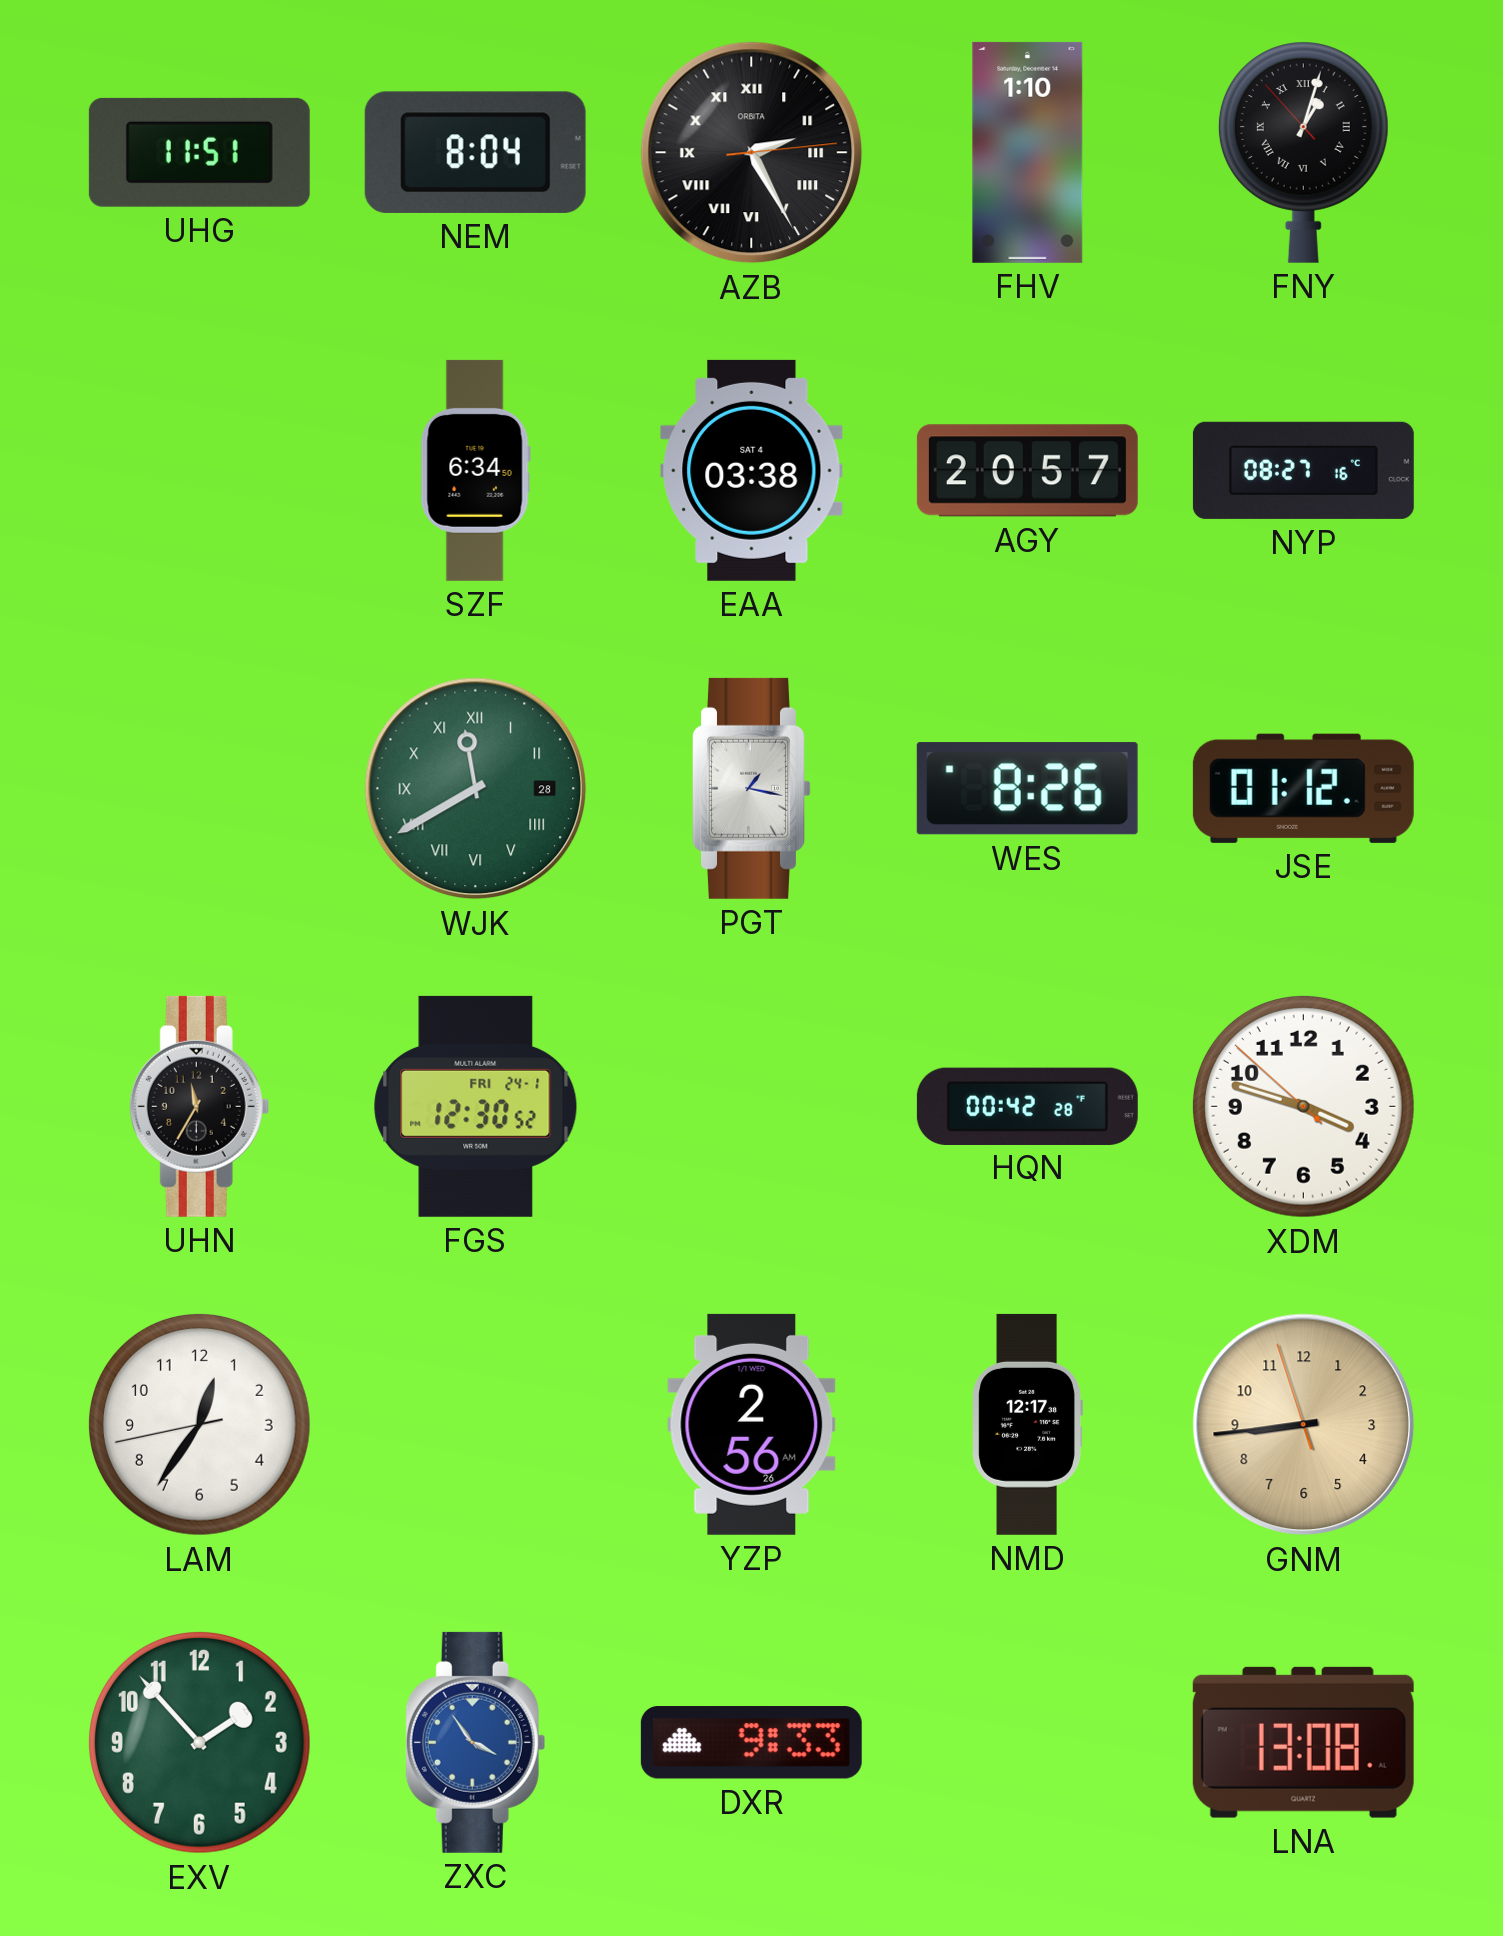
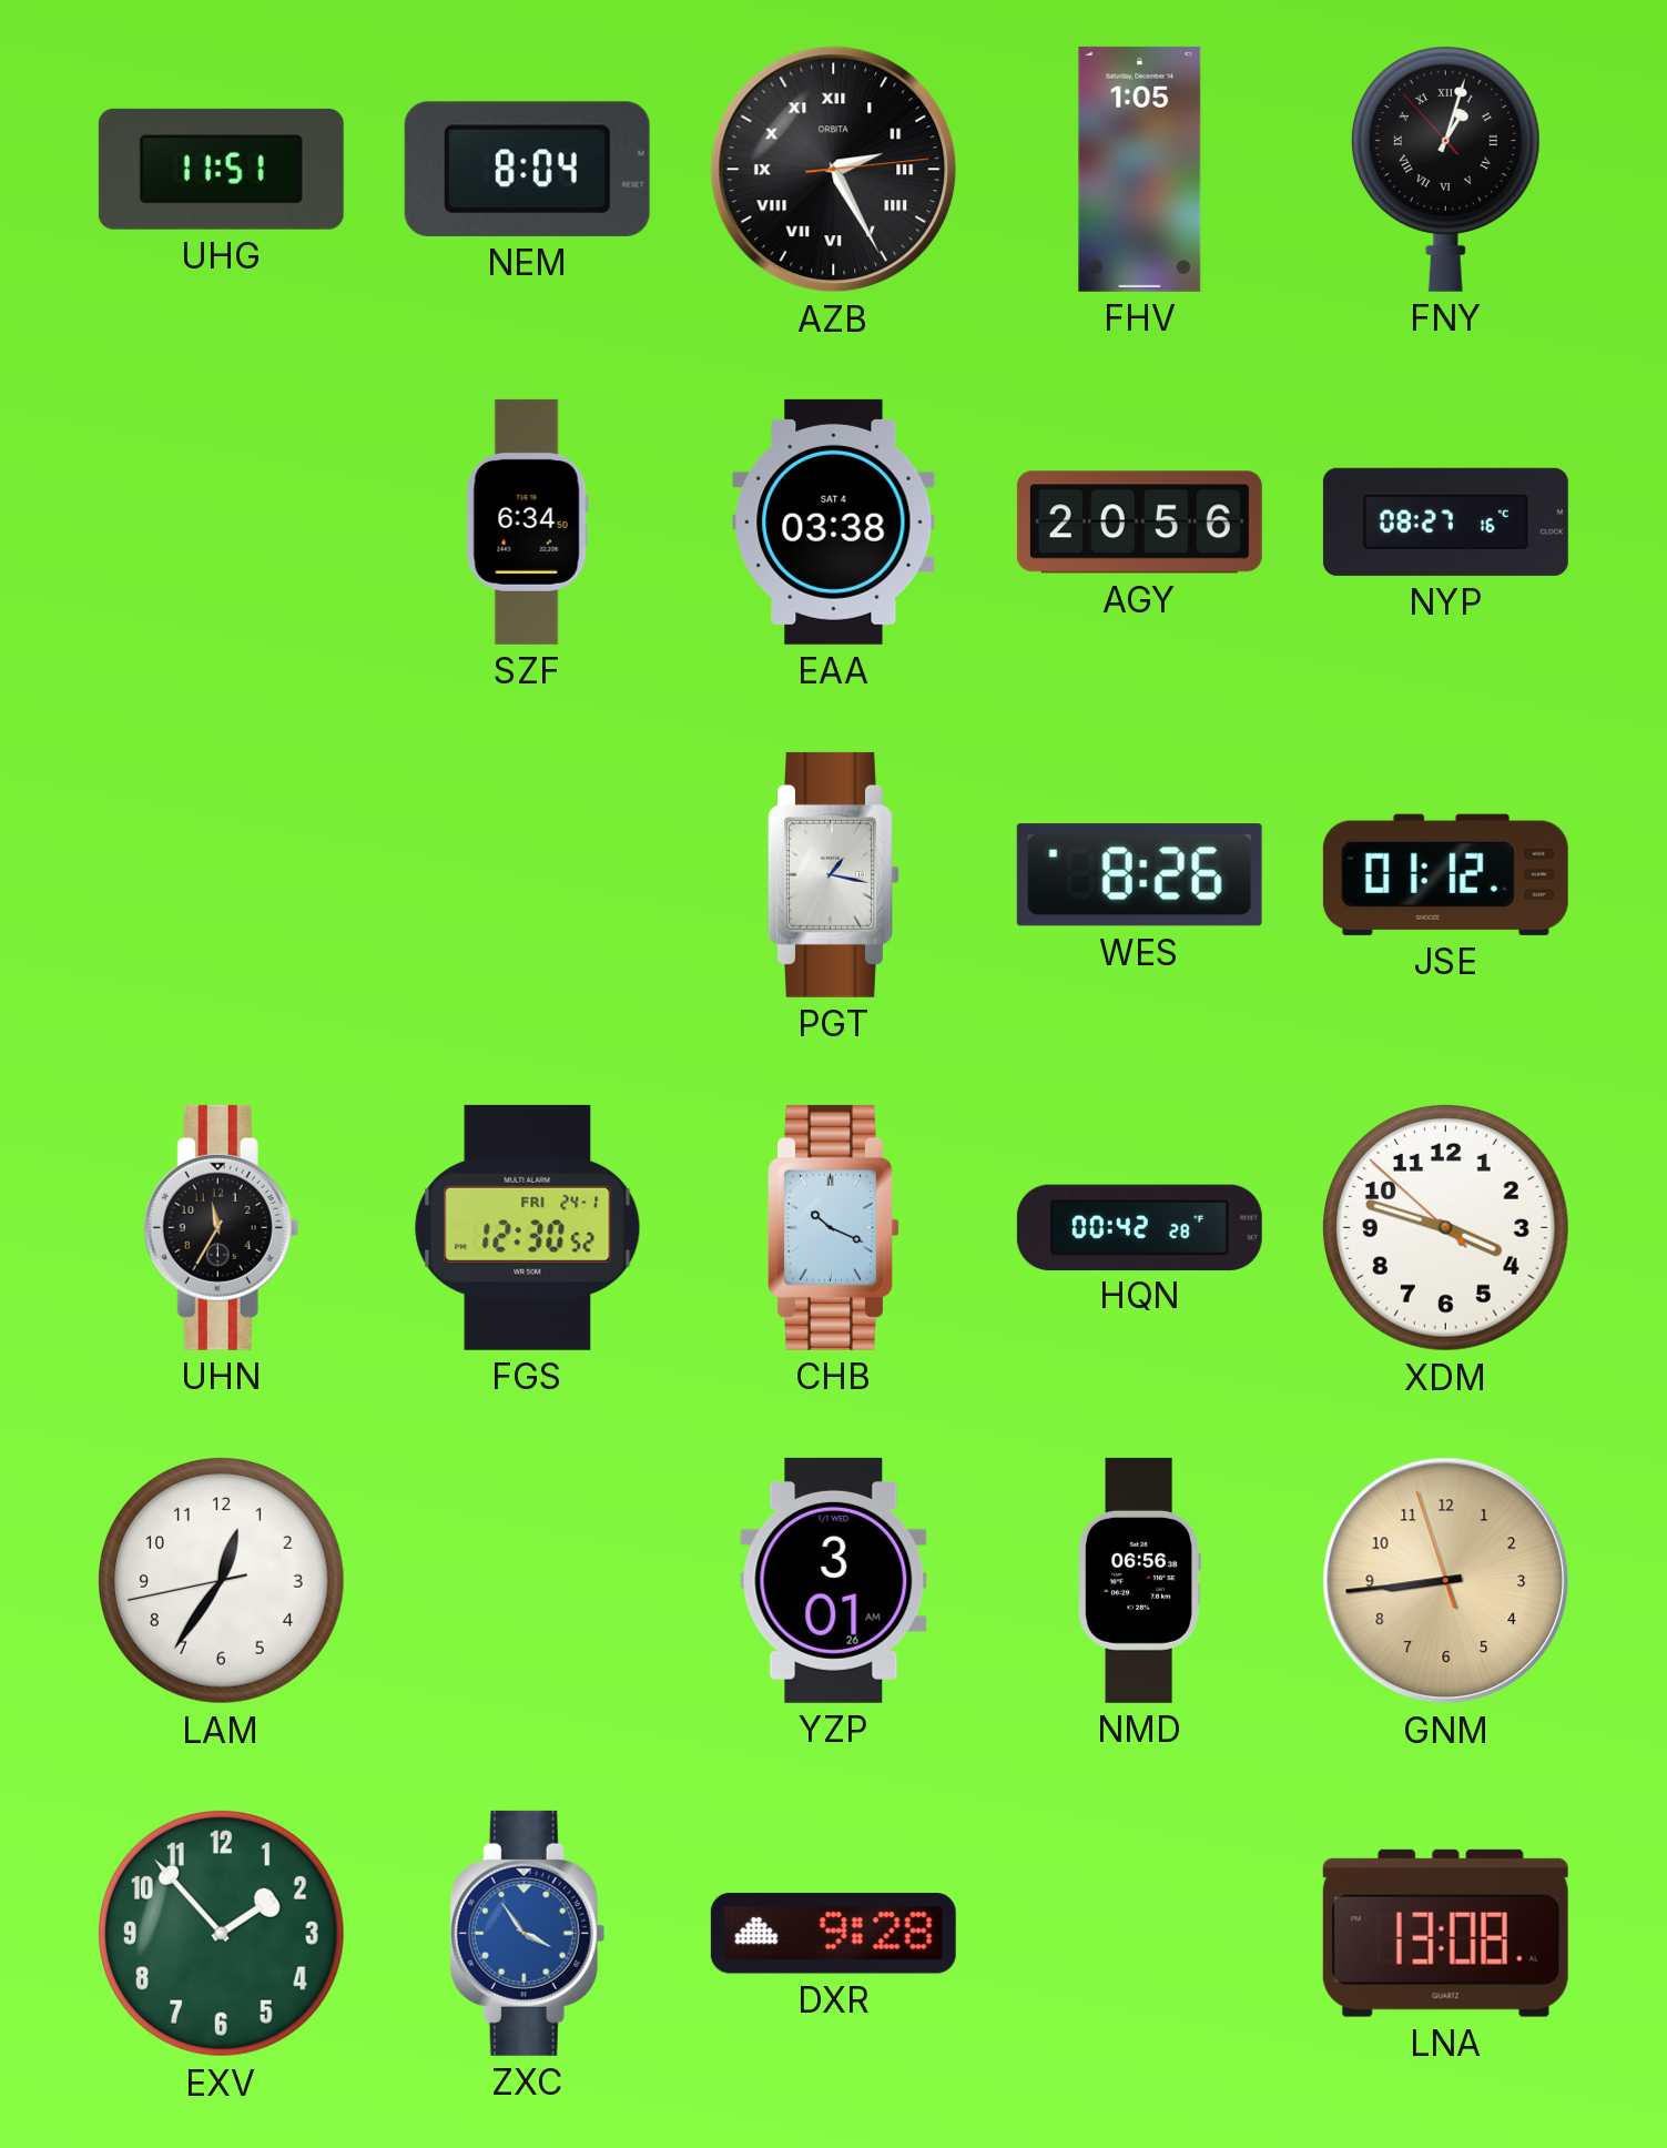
FHV: 1:10 -> 1:05 (1140, 169)
AGY: 20:57 -> 20:56 (1139, 523)
WJK: 11:40 -> none (476, 789)
CHB: none -> 10:19 (834, 1227)
YZP: 2:56 -> 3:01 (834, 1580)
NMD: 12:17 -> 06:56 (1139, 1580)
DXR: 9:33 -> 9:28 (833, 1934)
